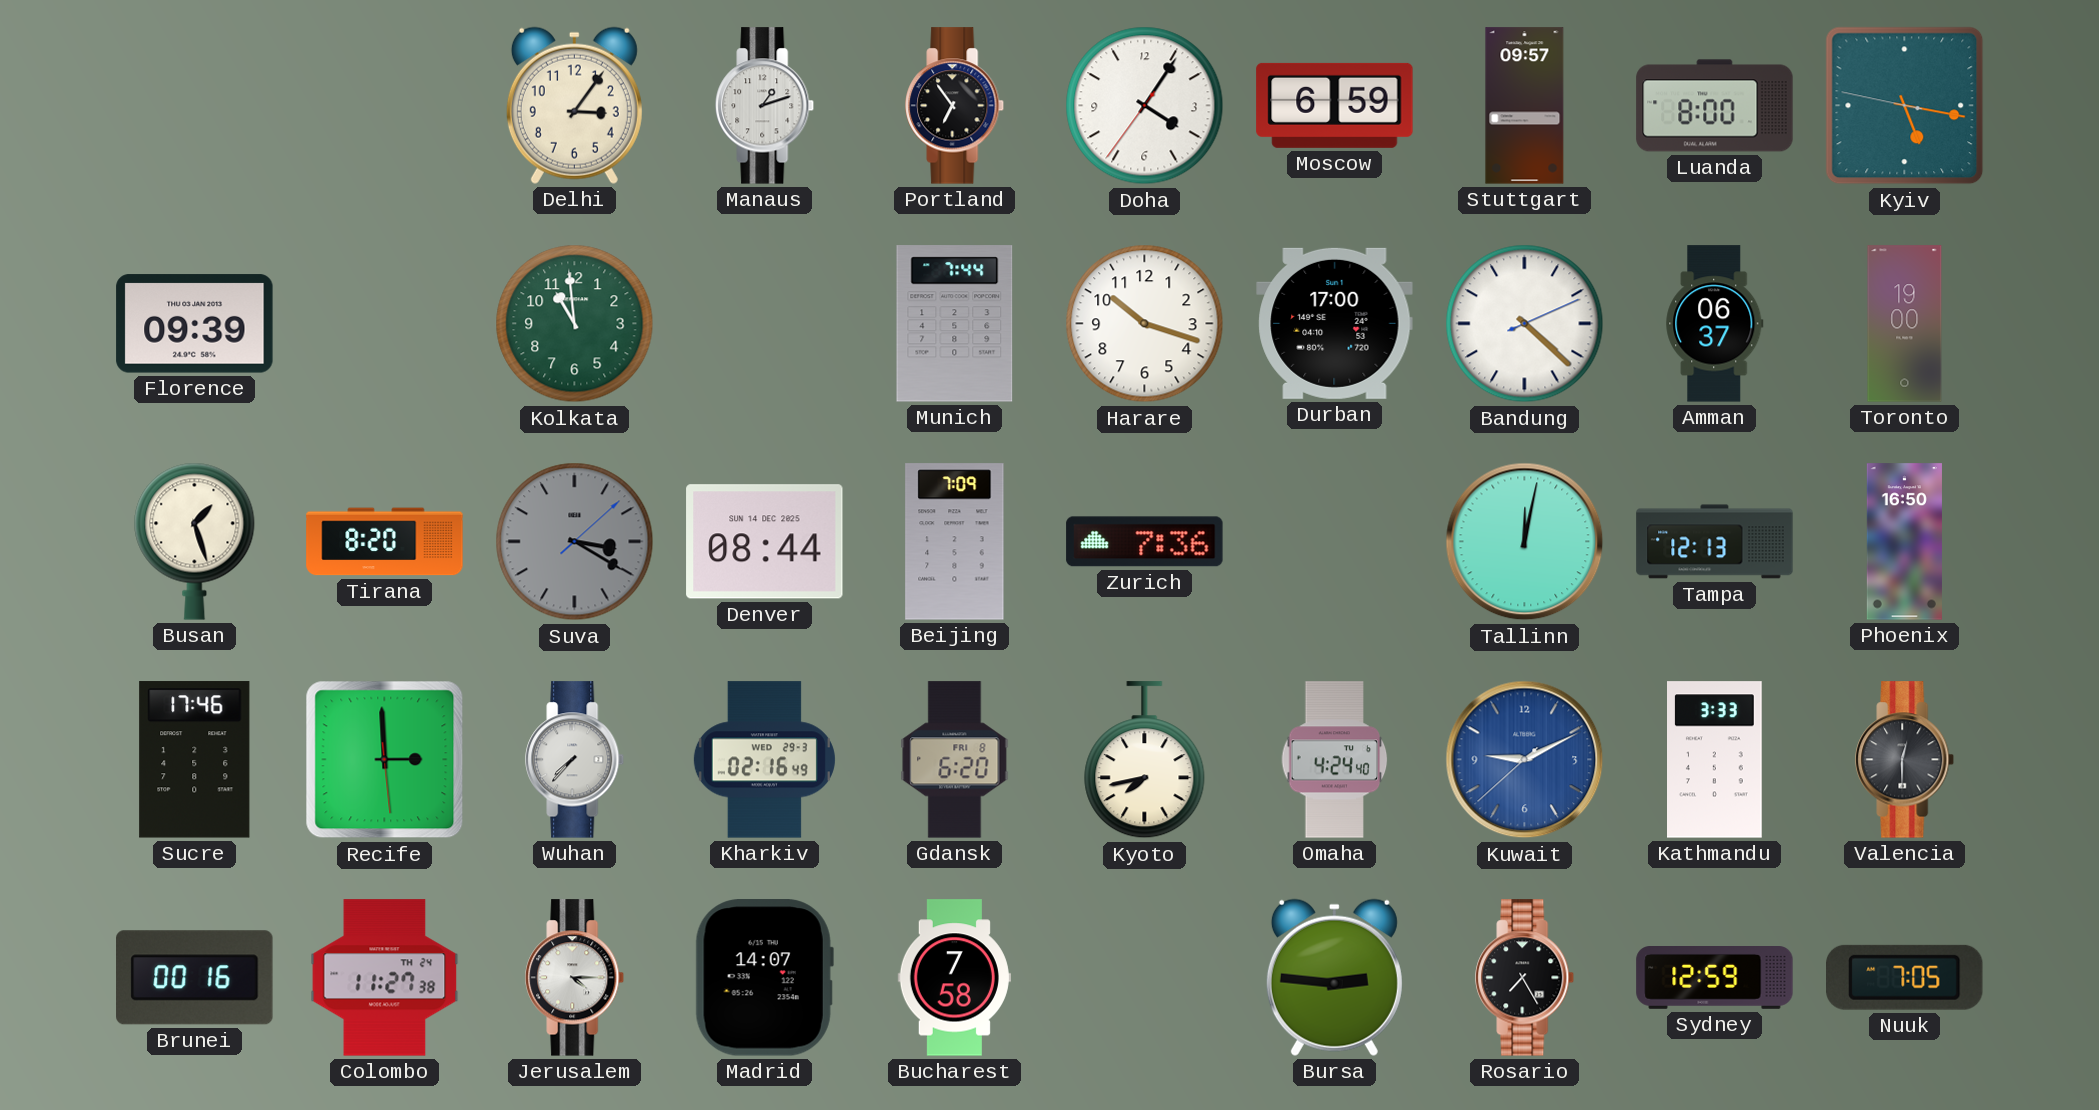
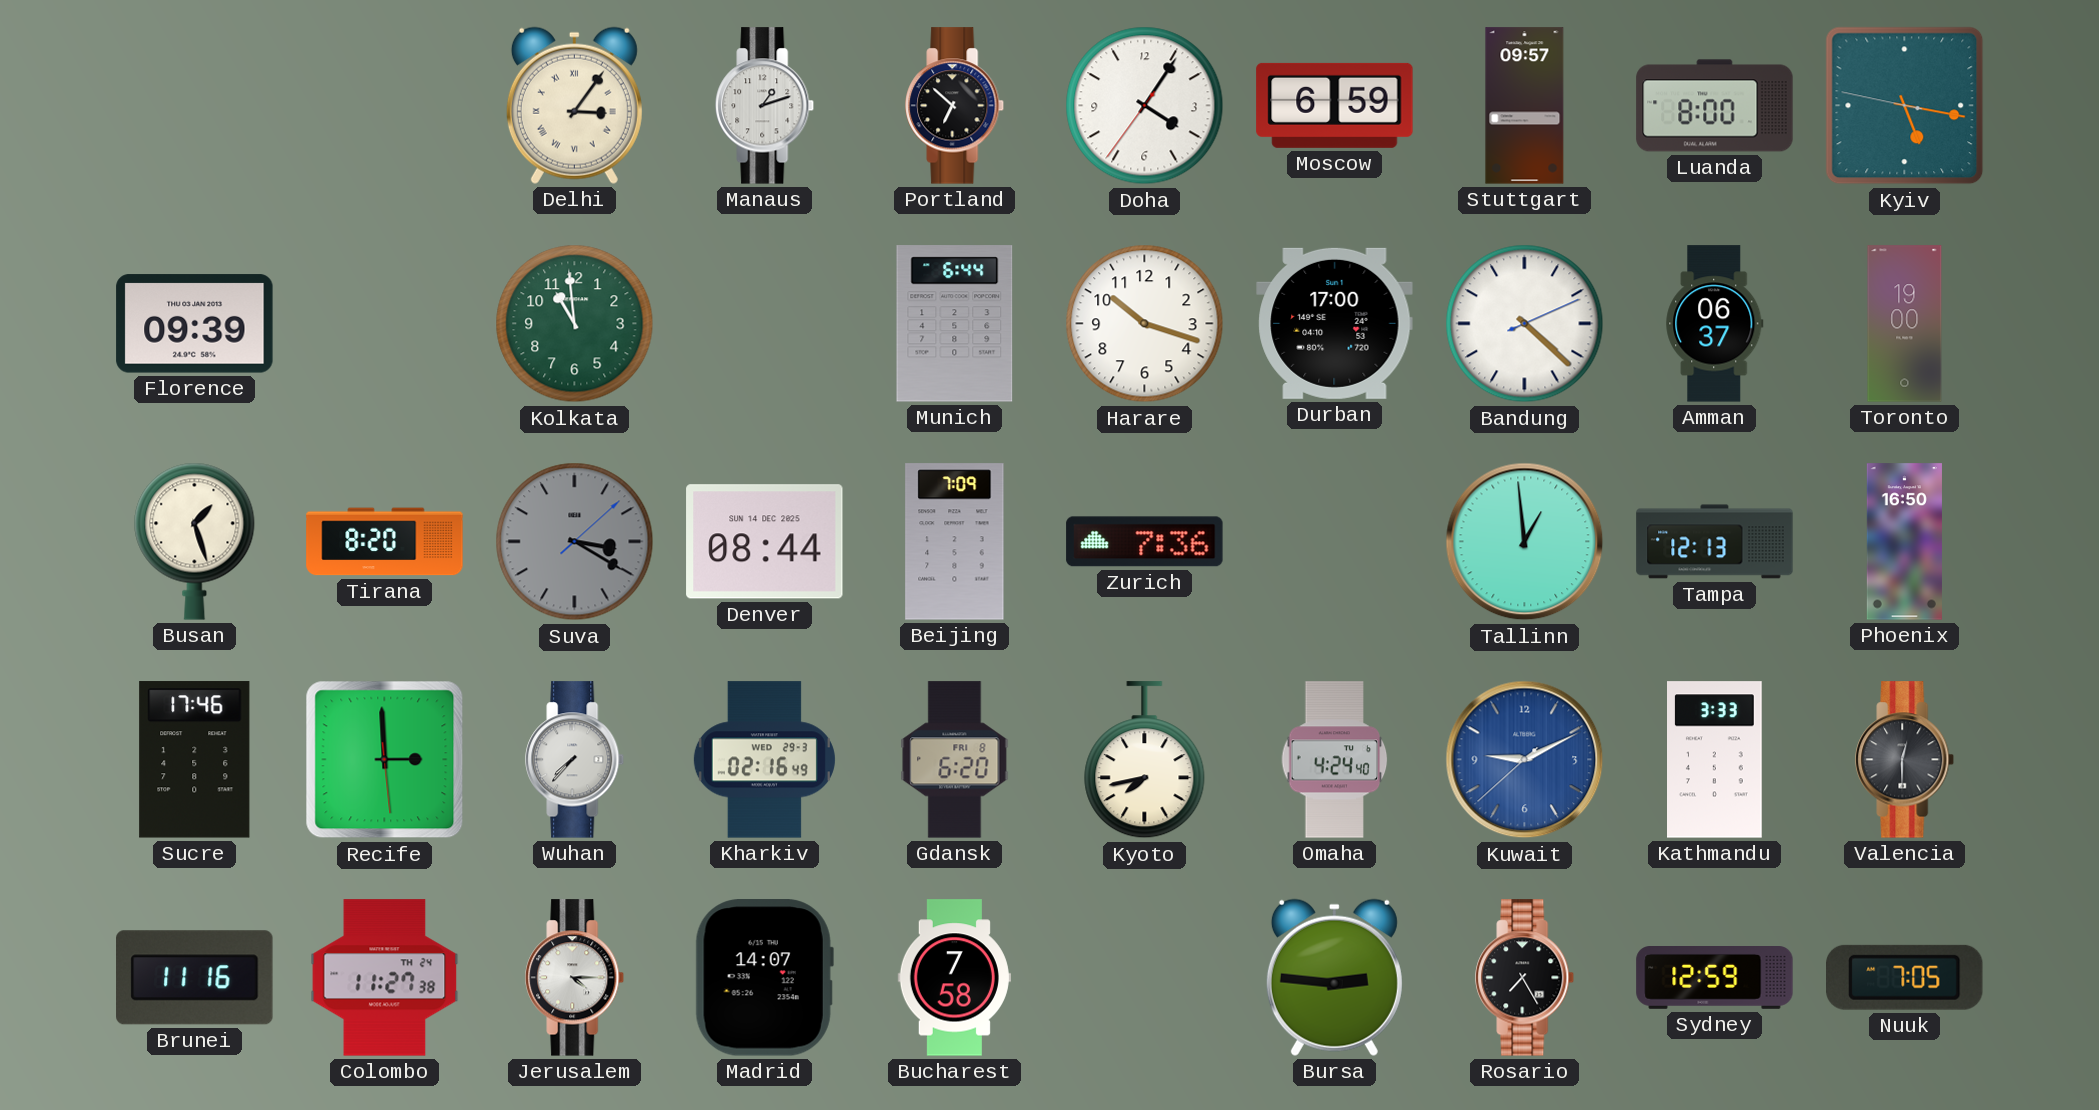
Delhi numerals: Arabic -> Roman (574, 105)
Portland: 6:54 -> 6:52 (955, 106)
Munich: 7:44 -> 6:44 (955, 324)
Tallinn: 12:02 -> 12:59 (1525, 542)
Brunei: 00:16 -> 11:16 (195, 978)
